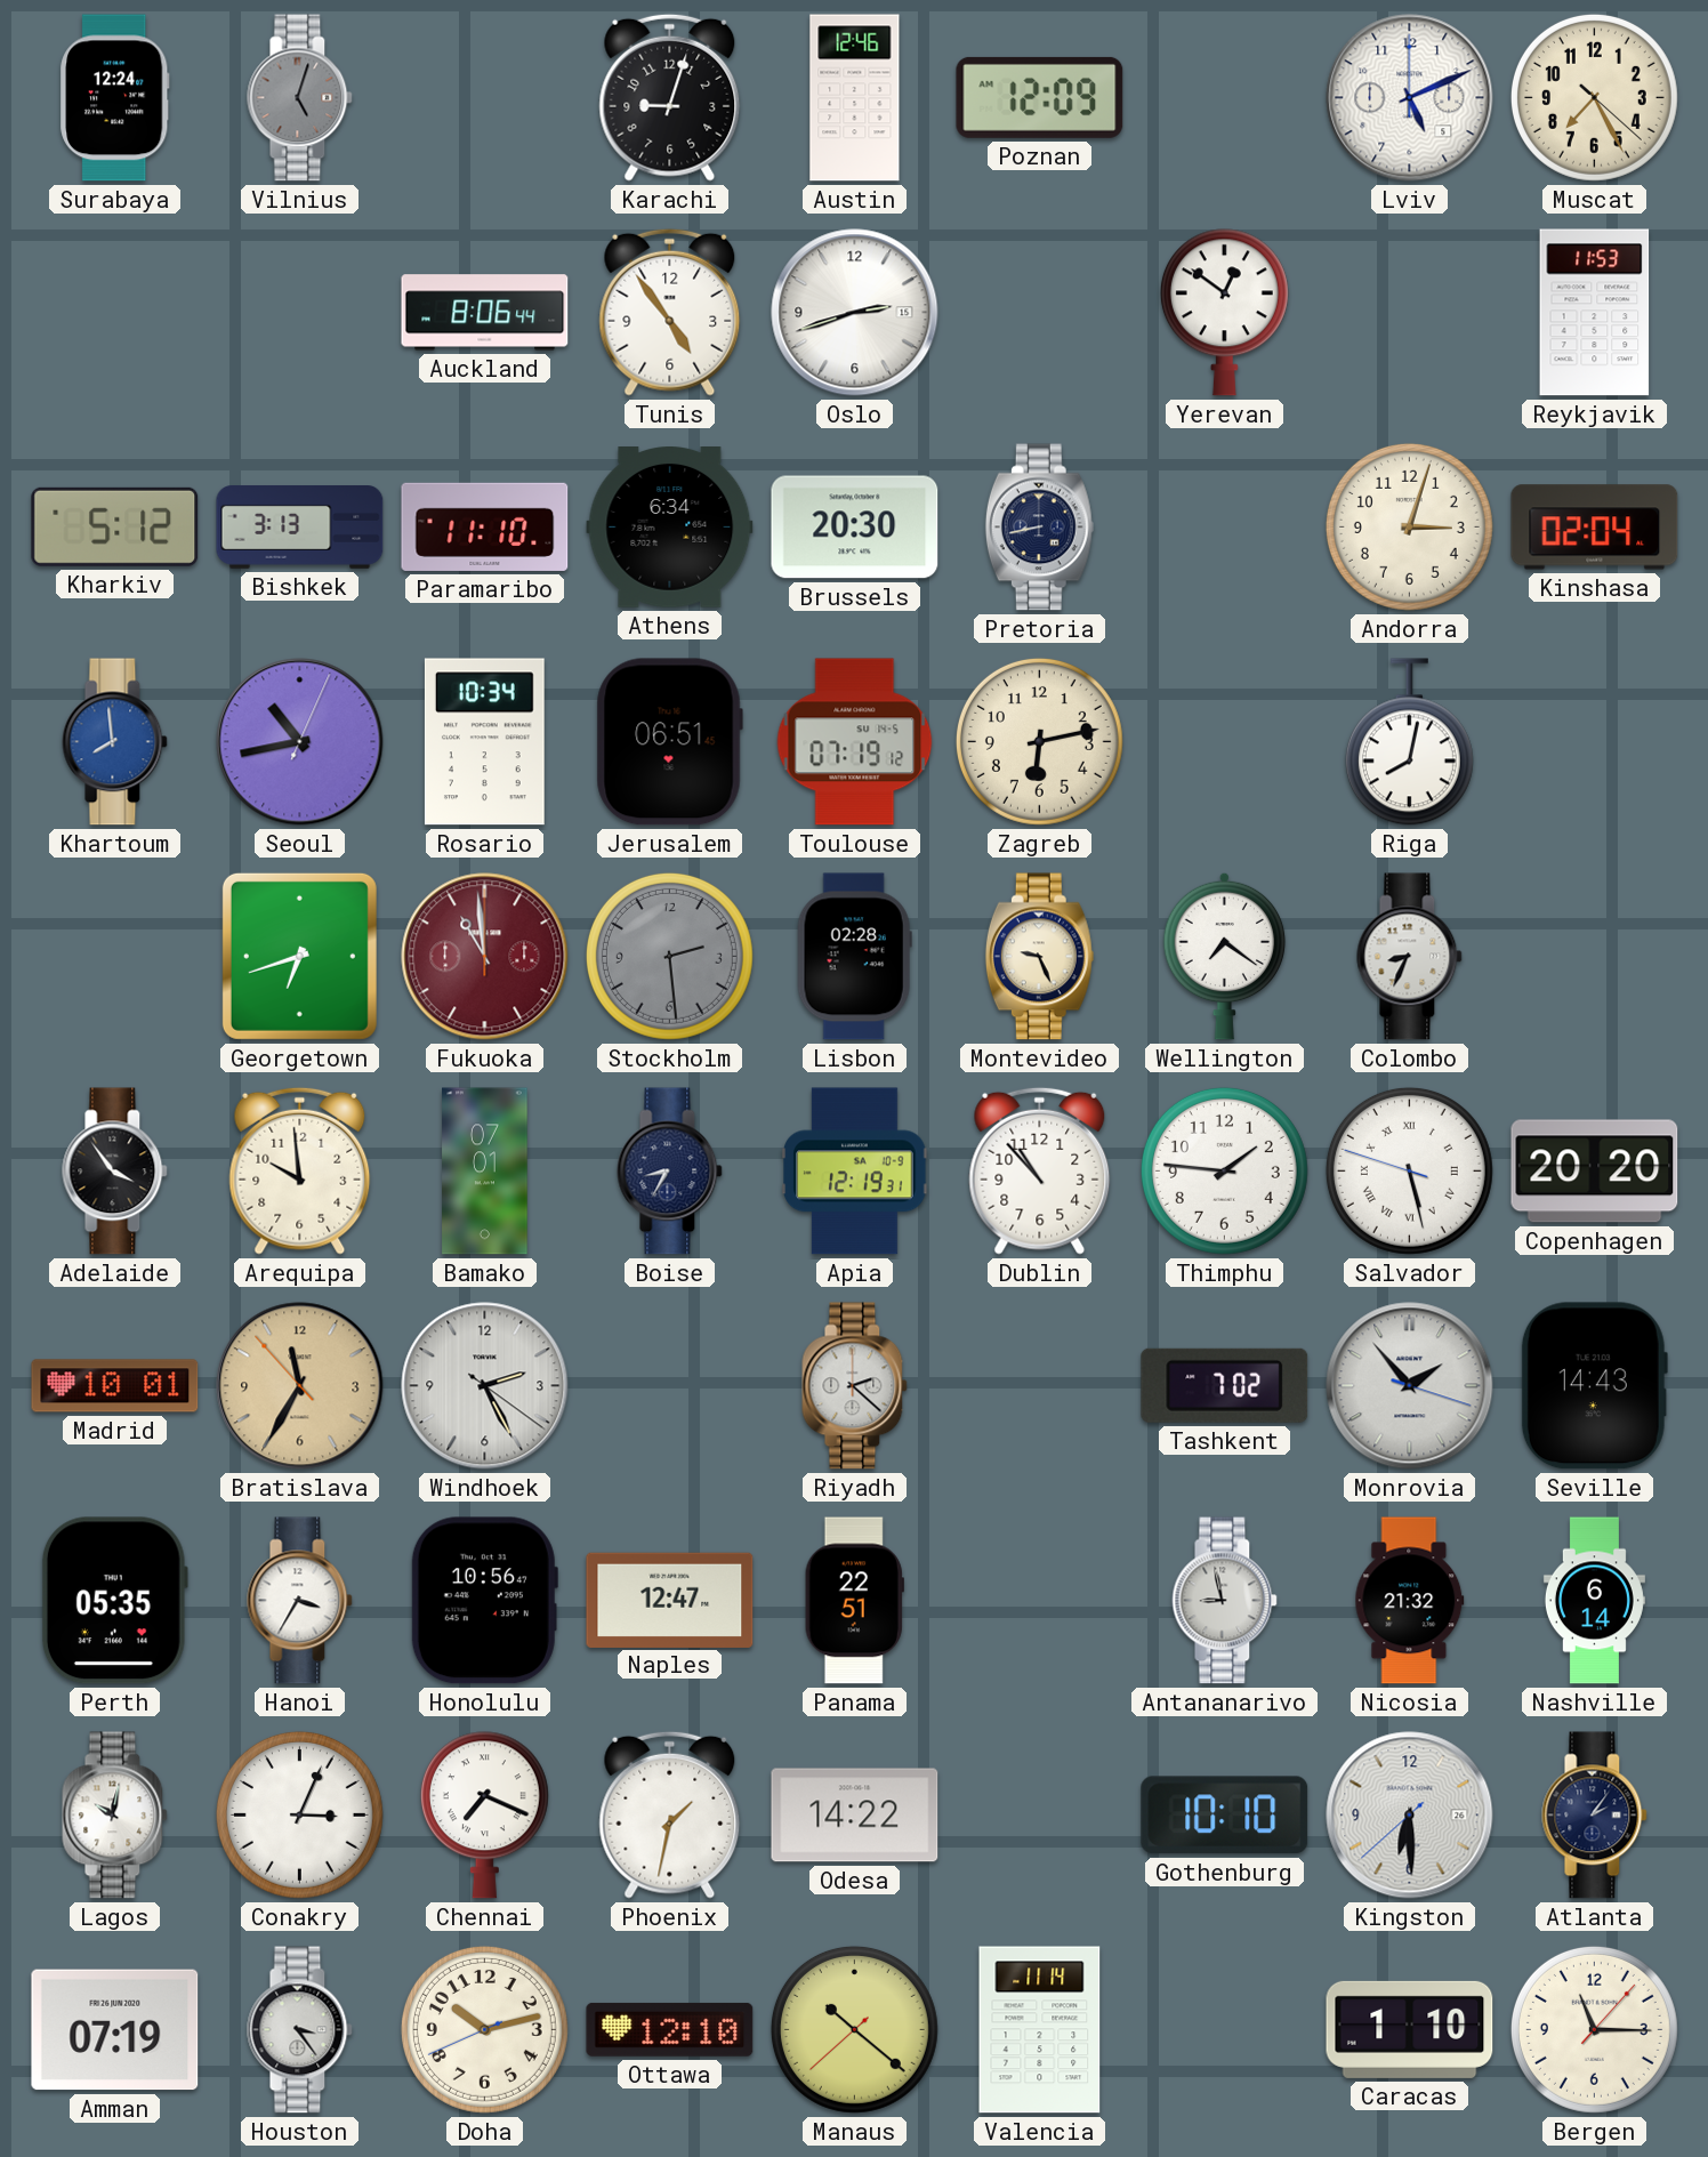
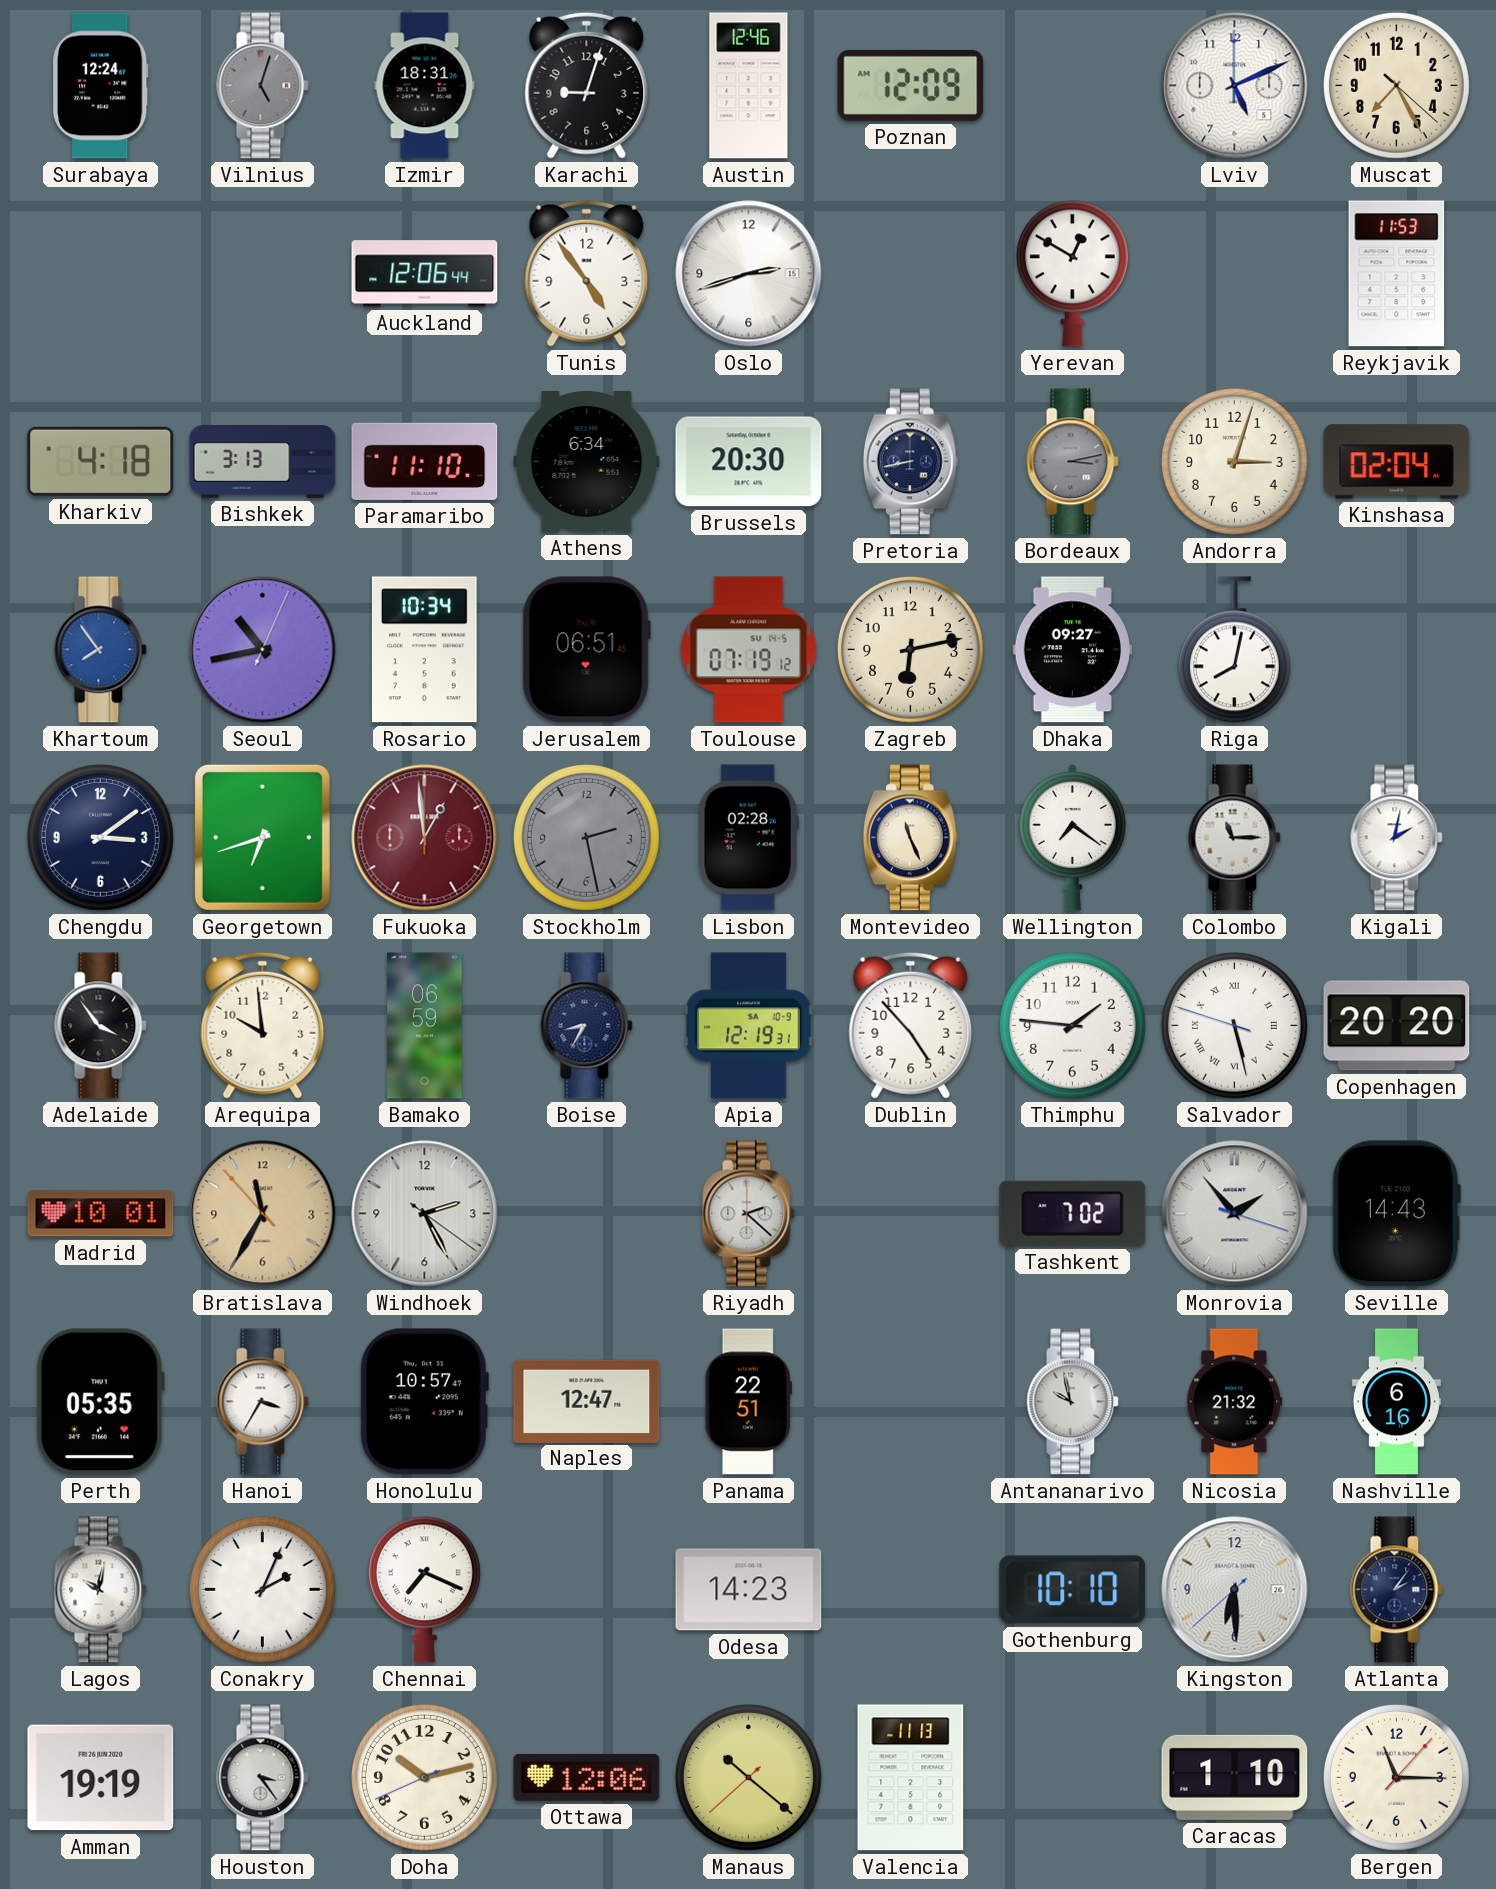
Izmir: none -> 18:31 (425, 86)
Auckland: 8:06 -> 12:06 (425, 274)
Yerevan: 12:51 -> 12:50 (1072, 274)
Kharkiv: 5:12 -> 4:18 (101, 461)
Bordeaux: none -> 3:13 (1073, 462)
Khartoum: 7:59 -> 7:54 (101, 650)
Dhaka: none -> 09:27 (1072, 650)
Chengdu: none -> 3:09 (100, 837)
Fukuoka: 10:59 -> 12:59 (425, 838)
Stockholm: 2:29 -> 2:28 (586, 837)
Montevideo: 9:26 -> 11:26 (910, 838)
Colombo: 8:34 -> 11:15 (1235, 838)
Kigali: none -> 2:02 (1397, 838)
Bamako: 07:01 -> 06:59 (425, 1026)
Dublin: 10:53 -> 4:53 (911, 1025)
Honolulu: 10:56 -> 10:57 (424, 1402)
Antananarivo: 8:58 -> 9:58 (1073, 1402)
Nashville: 6:14 -> 6:16 (1396, 1402)
Conakry: 3:04 -> 2:04 (262, 1589)
Phoenix: 1:32 -> none (670, 1814)
Odesa: 14:22 -> 14:23 (749, 1590)
Amman: 07:19 -> 19:19 (101, 1778)
Ottawa: 12:10 -> 12:06 (587, 1777)
Valencia: 11:14 -> 11:13 (911, 1778)
